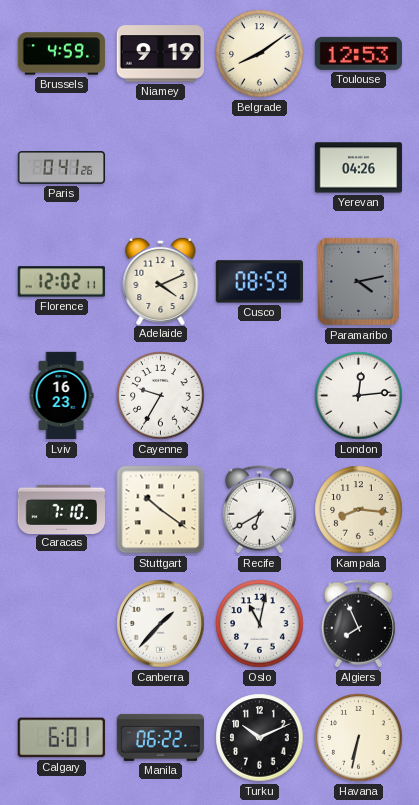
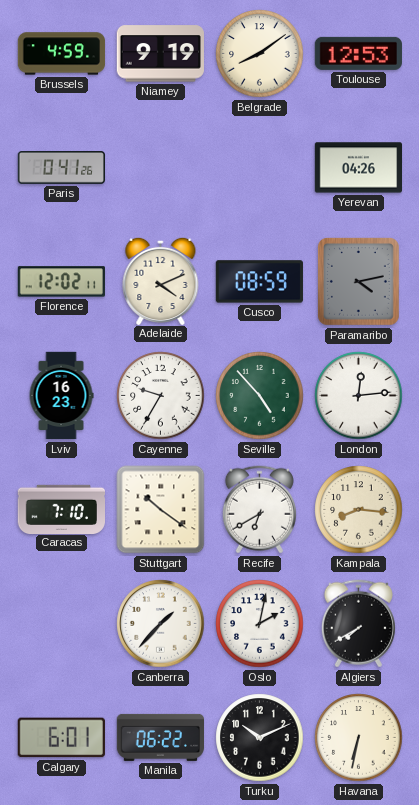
Seville: none -> 4:53 (260, 396)
Oslo: 11:02 -> 2:02 (260, 624)
Algiers: 7:56 -> 7:40 (358, 624)
